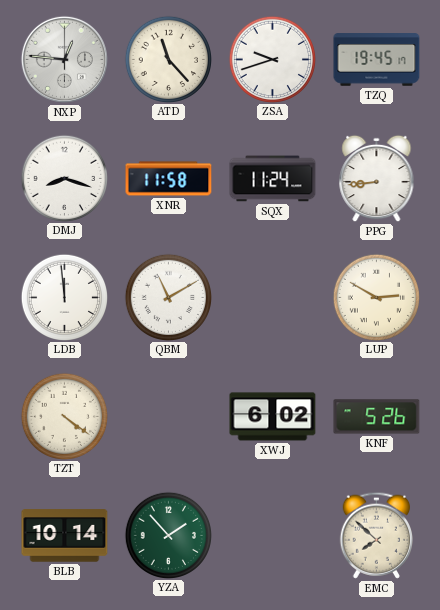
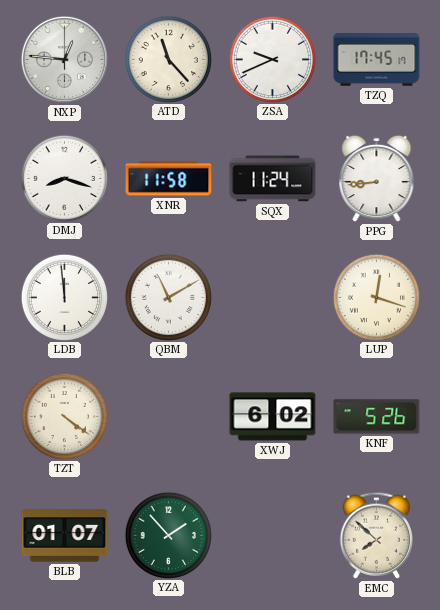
ZSA: 9:42 -> 9:41 (272, 59)
TZQ: 19:45 -> 17:45 (377, 60)
LUP: 2:50 -> 12:18 (376, 297)
BLB: 10:14 -> 01:07 (65, 536)
